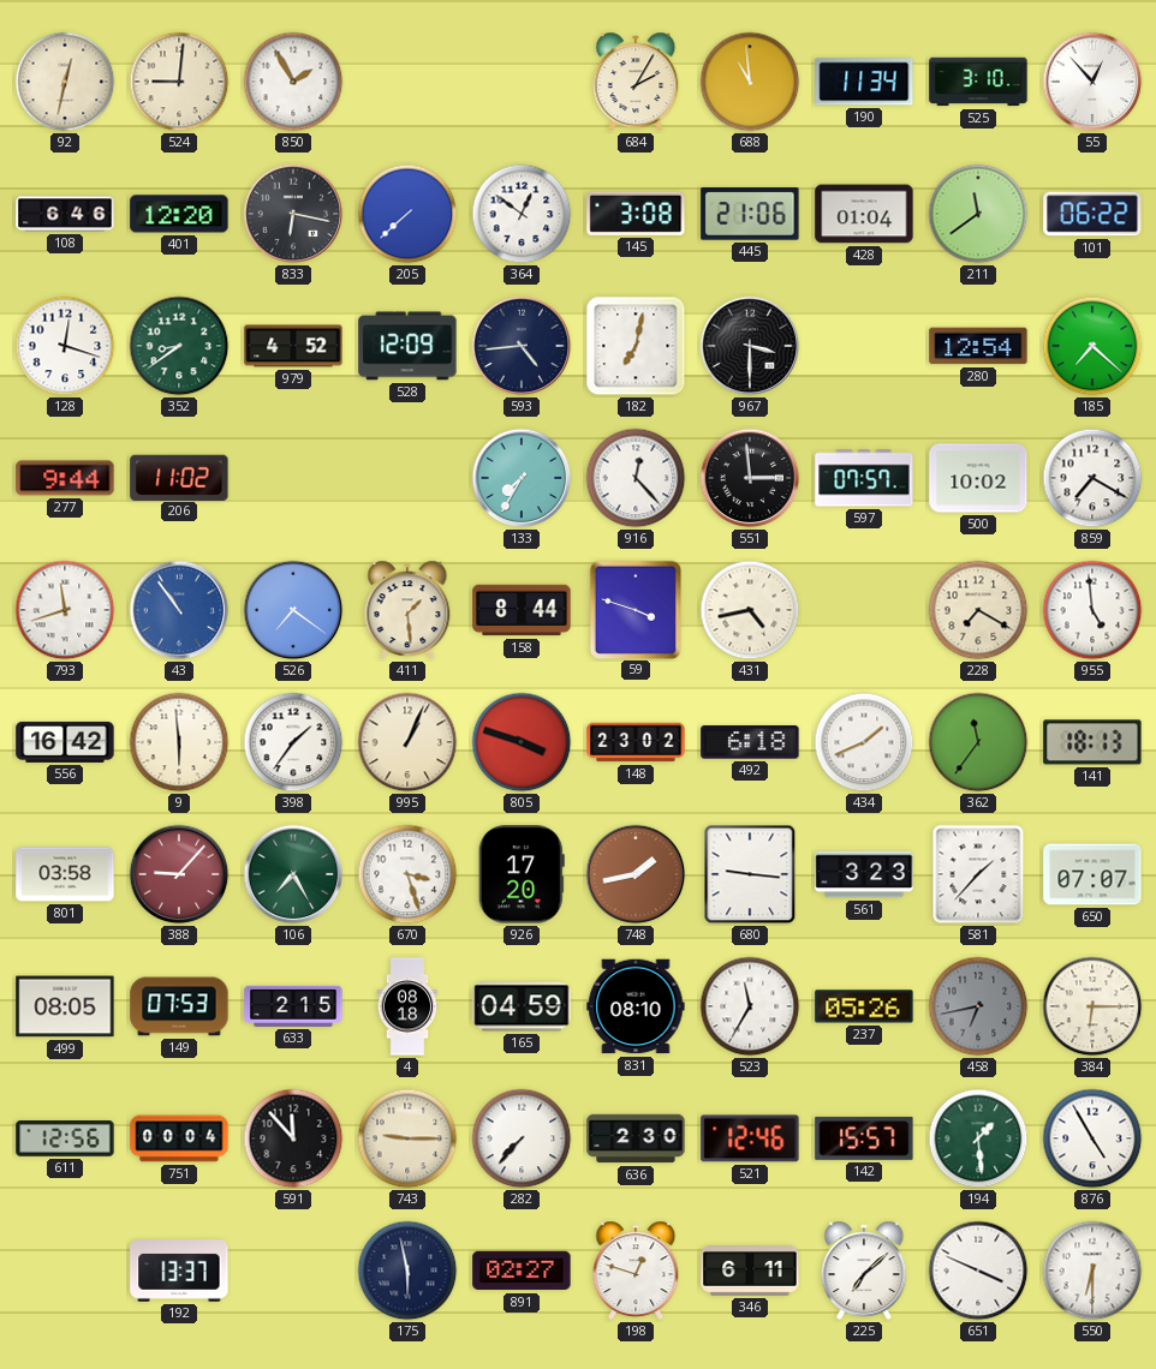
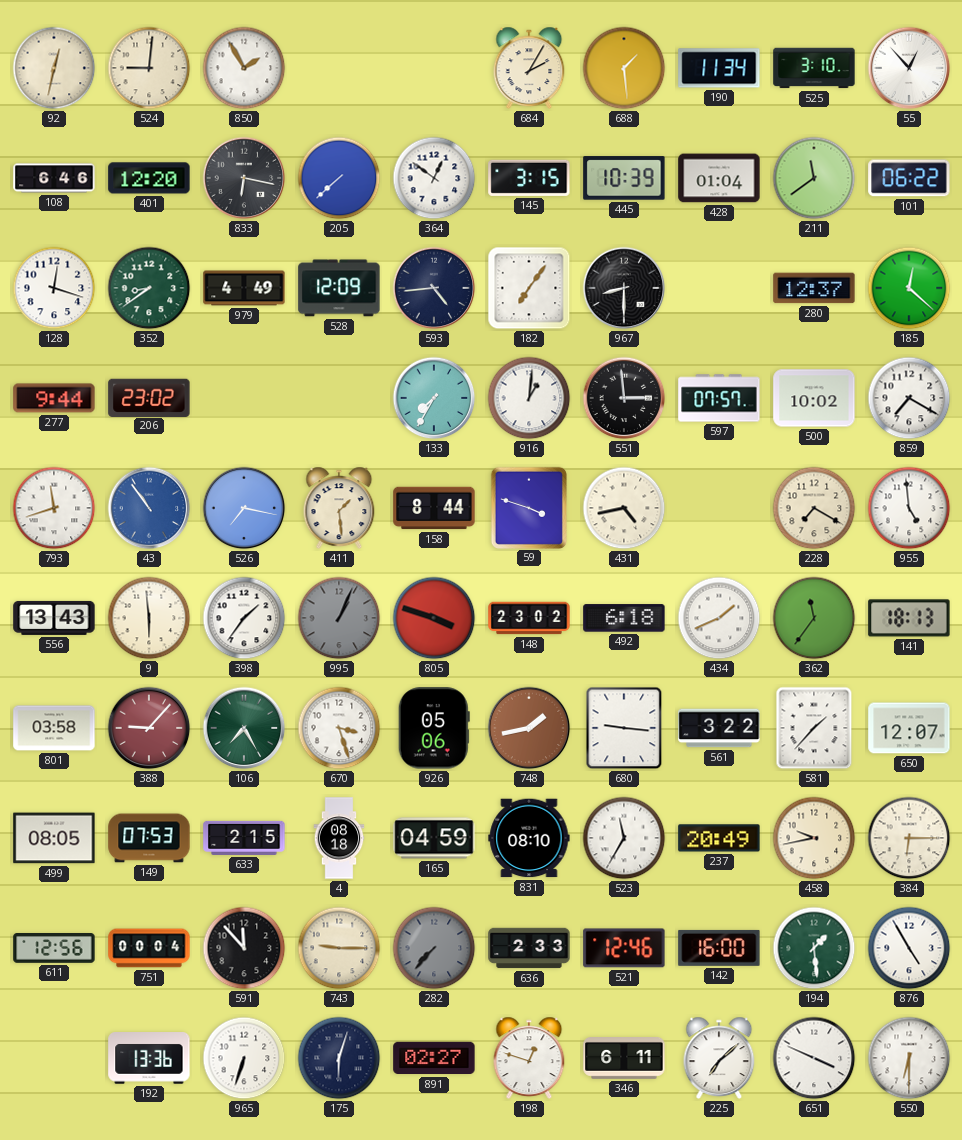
688: 10:59 -> 1:29 (624, 68)
145: 3:08 -> 3:15 (529, 178)
445: 21:06 -> 10:39 (624, 178)
979: 4:52 -> 4:49 (244, 288)
182: 7:02 -> 7:06 (529, 288)
967: 3:30 -> 8:30 (624, 288)
280: 12:54 -> 12:37 (814, 288)
185: 7:22 -> 12:22 (909, 288)
206: 11:02 -> 23:02 (149, 397)
916: 12:23 -> 1:01 (529, 398)
526: 7:21 -> 7:17 (244, 508)
556: 16:42 -> 13:43 (54, 618)
995 dial: cream -> grey (339, 618)
926: 17:20 -> 05:06 (434, 728)
561: 3:23 -> 3:22 (719, 728)
650: 07:07 -> 12:07 (909, 728)
237: 05:26 -> 20:49 (719, 838)
458: 6:43 -> 9:43 (814, 838)
458 dial: grey -> cream (814, 838)
282 dial: white -> grey (434, 948)
636: 2:30 -> 2:33 (529, 948)
142: 15:57 -> 16:00 (719, 948)
192: 13:37 -> 13:36 (149, 1058)
965: none -> 6:33 (244, 1058)
175: 5:58 -> 6:03 (339, 1058)
